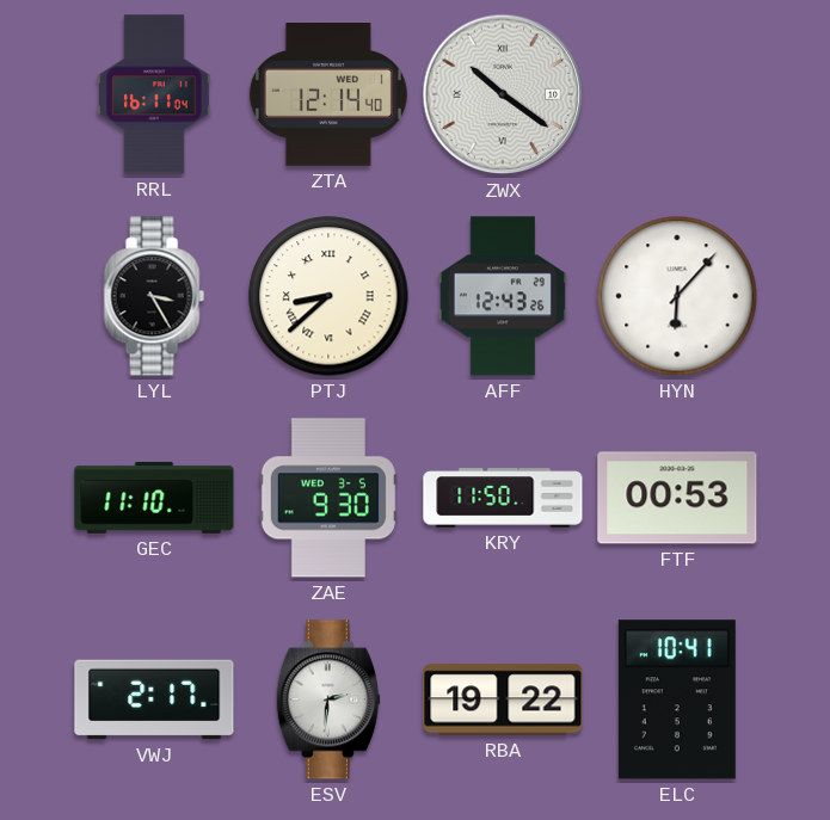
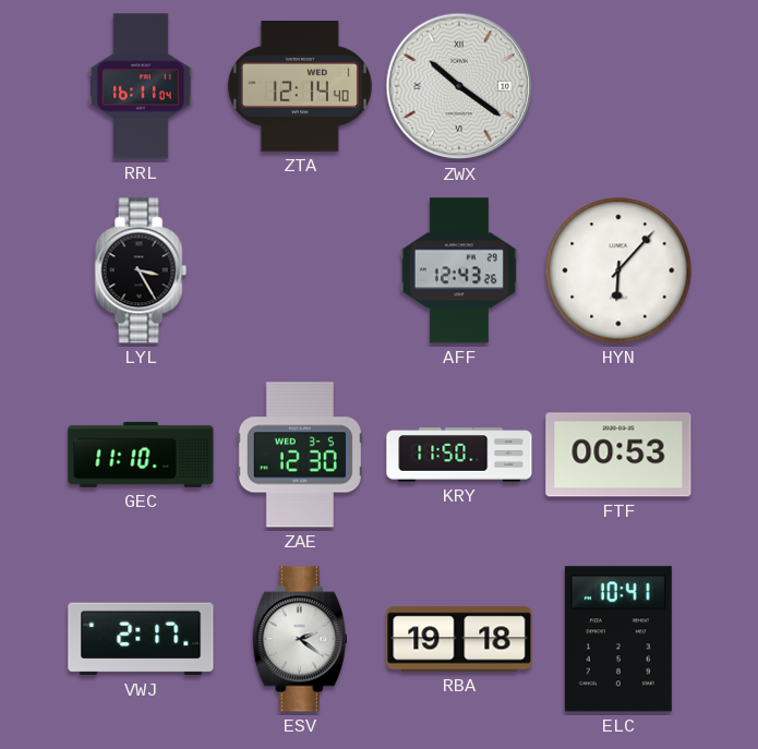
PTJ: 8:38 -> none (328, 296)
ZAE: 9:30 -> 12:30 (300, 455)
ESV: 2:31 -> 2:21 (300, 639)
RBA: 19:22 -> 19:18 (459, 639)
